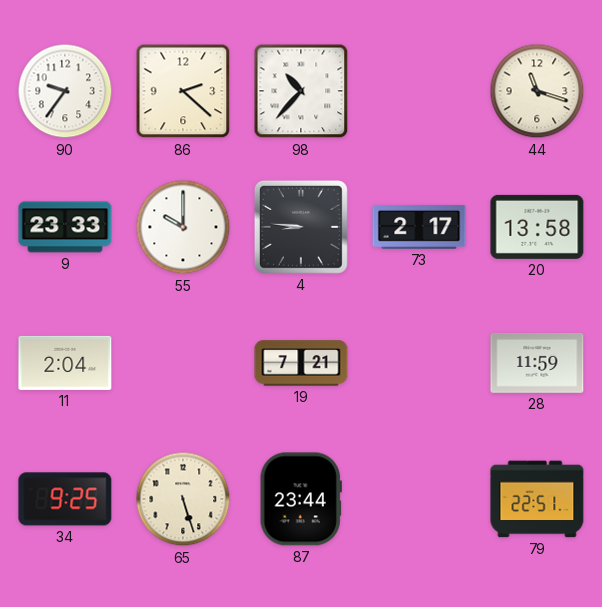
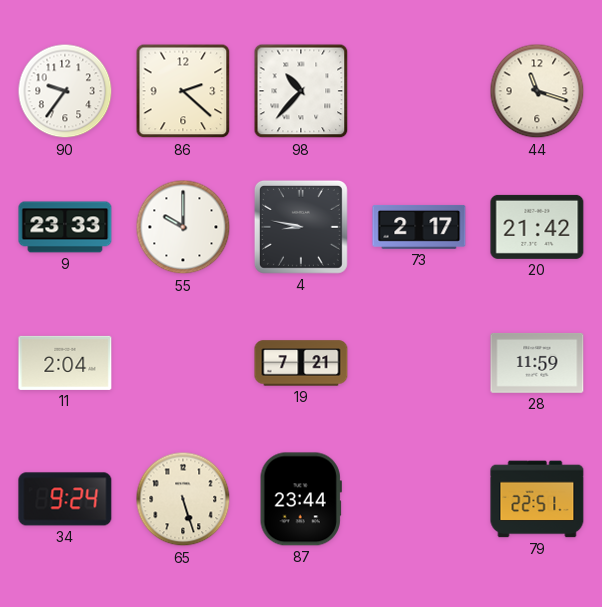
4: 8:46 -> 8:47 (301, 227)
20: 13:58 -> 21:42 (537, 227)
34: 9:25 -> 9:24 (65, 499)
